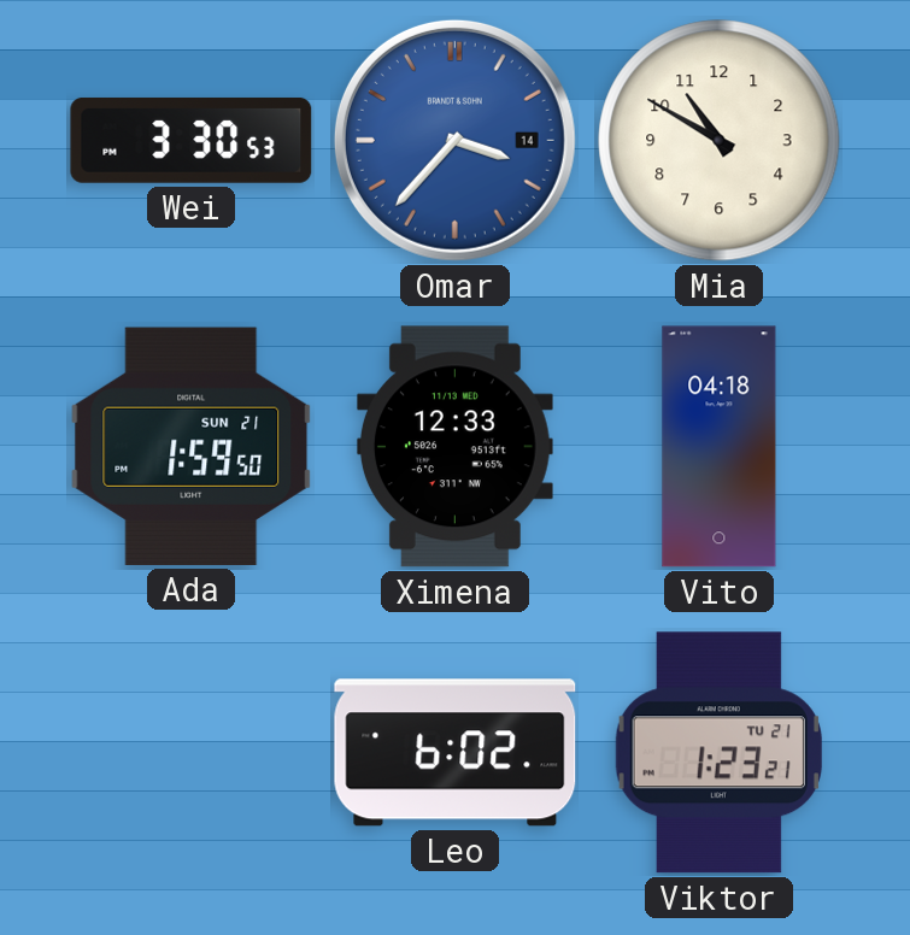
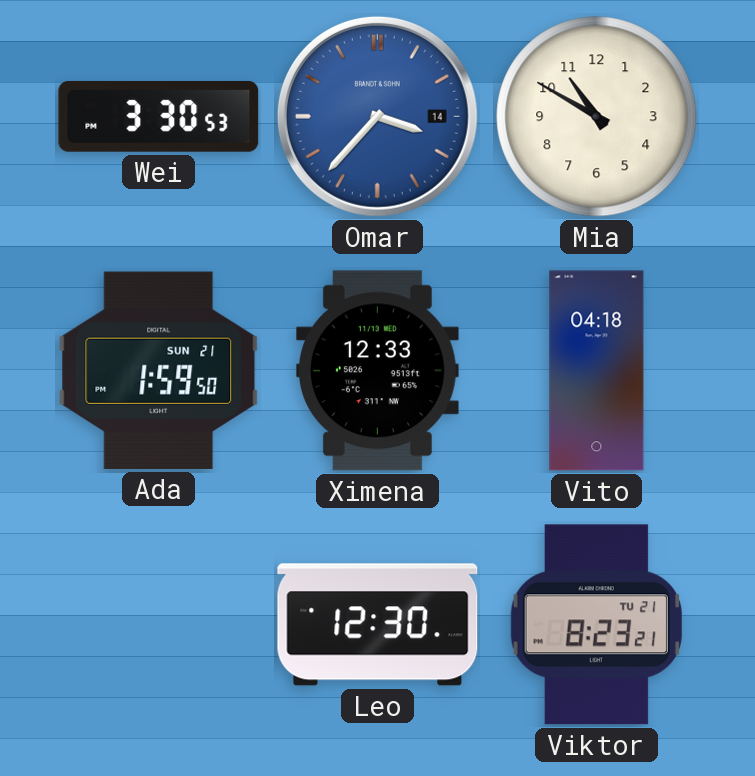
Leo: 6:02 -> 12:30 (378, 625)
Viktor: 1:23 -> 8:23 (596, 625)
